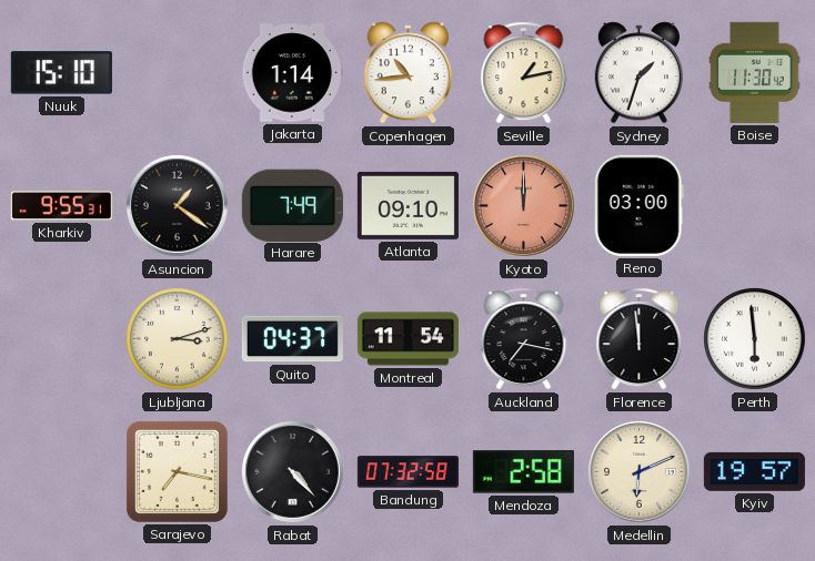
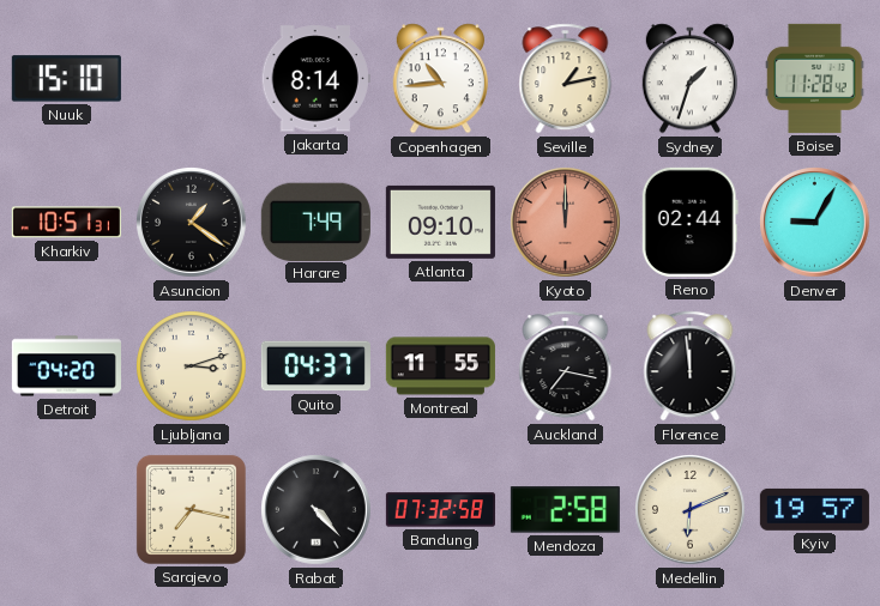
Jakarta: 1:14 -> 8:14 (315, 79)
Boise: 11:30 -> 11:28 (815, 78)
Kharkiv: 9:55 -> 10:51 (66, 223)
Reno: 03:00 -> 02:44 (689, 222)
Denver: none -> 9:05 (815, 223)
Detroit: none -> 04:20 (66, 366)
Montreal: 11:54 -> 11:55 (440, 366)
Perth: 5:59 -> none (755, 339)
